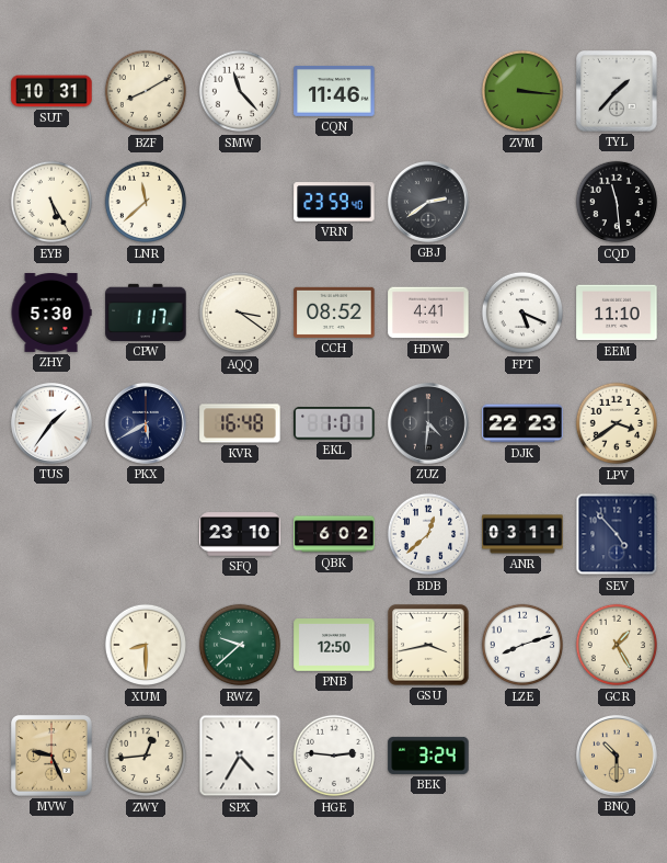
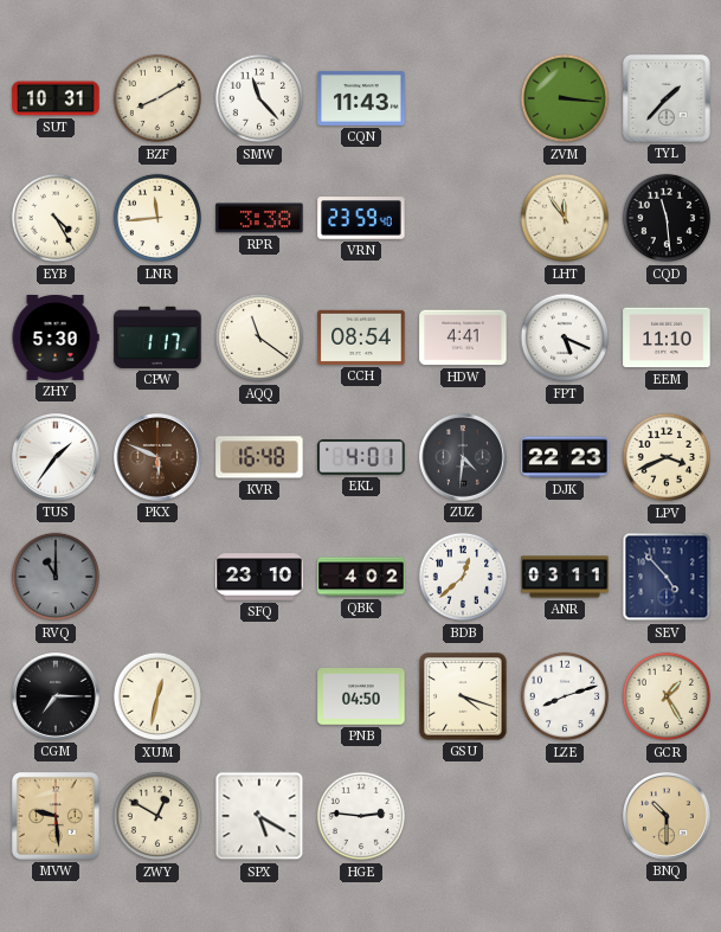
CQN: 11:46 -> 11:43 (361, 98)
EYB: 5:25 -> 4:25 (56, 218)
LNR: 11:38 -> 11:44 (157, 218)
RPR: none -> 3:38 (259, 218)
GBJ: 2:39 -> none (429, 203)
LHT: none -> 11:54 (565, 218)
AQQ: 3:21 -> 11:21 (259, 338)
CCH: 08:52 -> 08:54 (361, 338)
PKX: 5:40 -> 5:49 (159, 458)
PKX dial: navy -> brown (159, 458)
EKL: 1:01 -> 4:01 (361, 457)
LPV: 3:39 -> 3:41 (667, 457)
RVQ: none -> 11:00 (56, 577)
QBK: 6:02 -> 4:02 (361, 577)
CGM: none -> 7:15 (57, 698)
XUM: 8:30 -> 12:32 (157, 696)
RWZ: 9:38 -> none (240, 645)
PNB: 12:50 -> 04:50 (361, 698)
GSU: 3:43 -> 4:18 (463, 696)
MVW: 9:26 -> 9:29 (57, 817)
ZWY: 12:44 -> 12:50 (157, 816)
SPX: 4:35 -> 5:20 (259, 816)
BEK: 3:24 -> none (428, 756)
